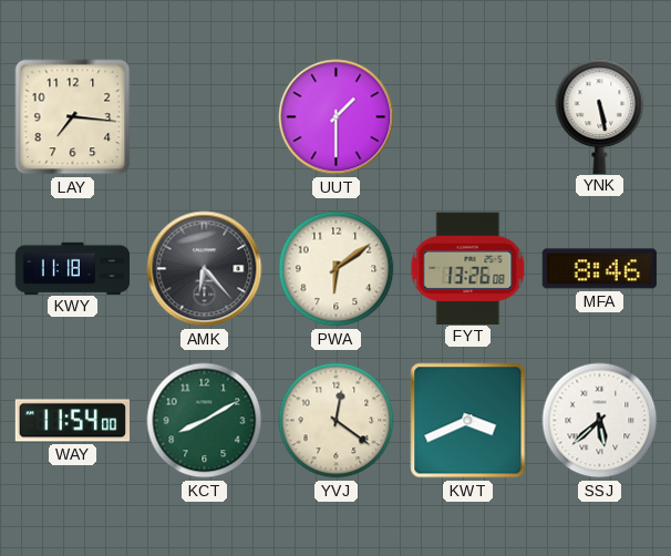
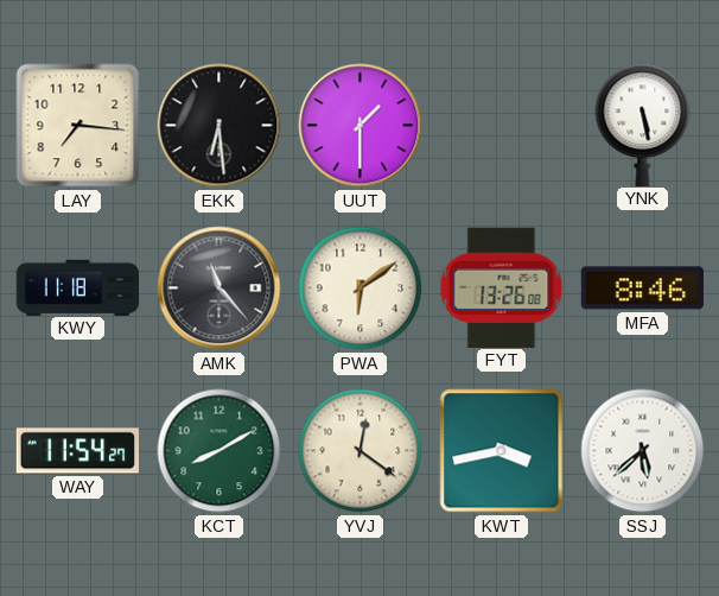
EKK: none -> 6:29 (219, 126)
AMK: 6:23 -> 11:23 (219, 289)
WAY: 11:54:00 -> 11:54:27 (77, 451)
KWT: 3:41 -> 3:43 (502, 451)
